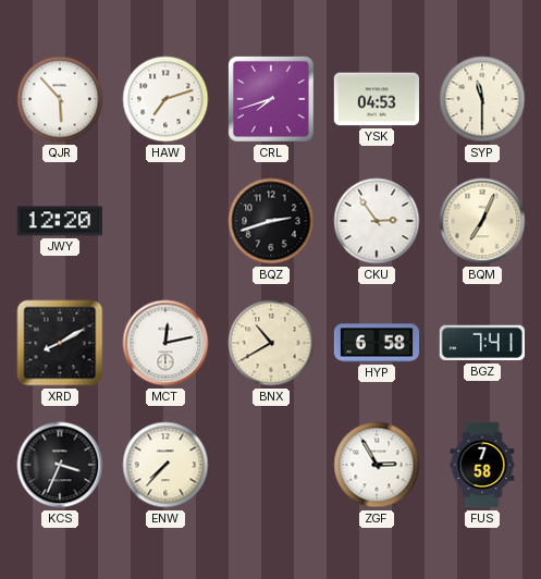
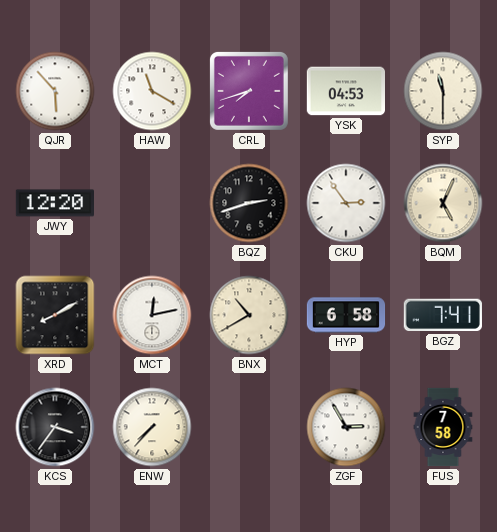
HAW: 7:12 -> 11:20 (152, 91)
BQM: 7:04 -> 5:04 (443, 203)
KCS: 3:34 -> 3:36 (55, 427)
